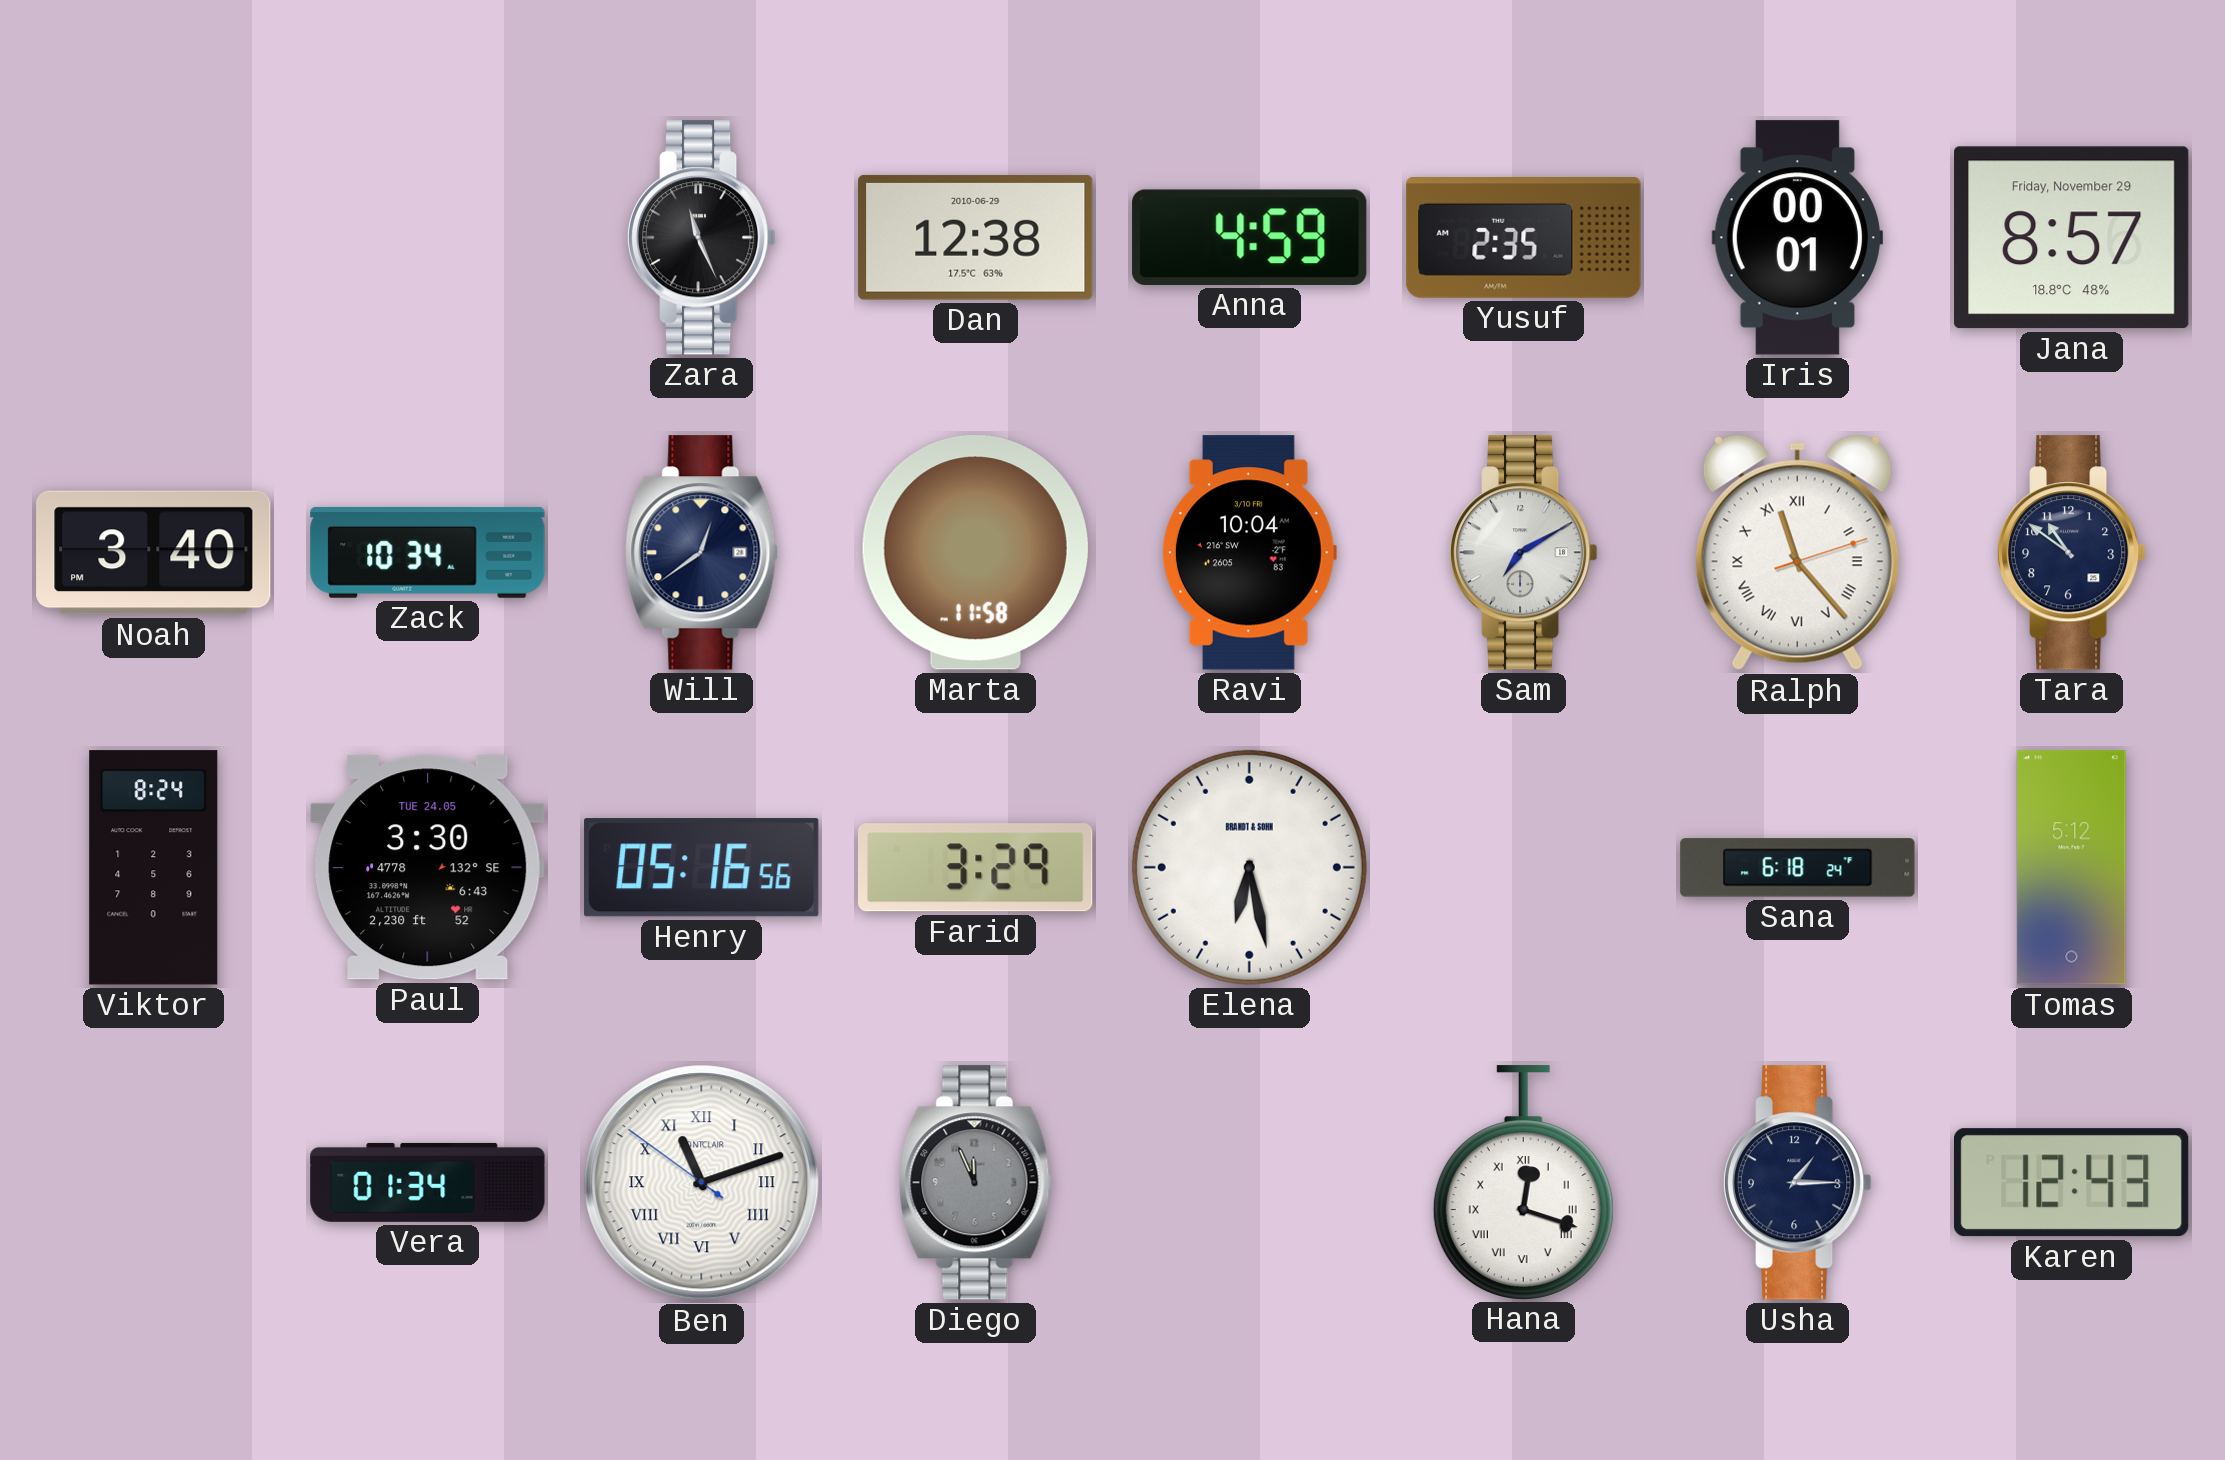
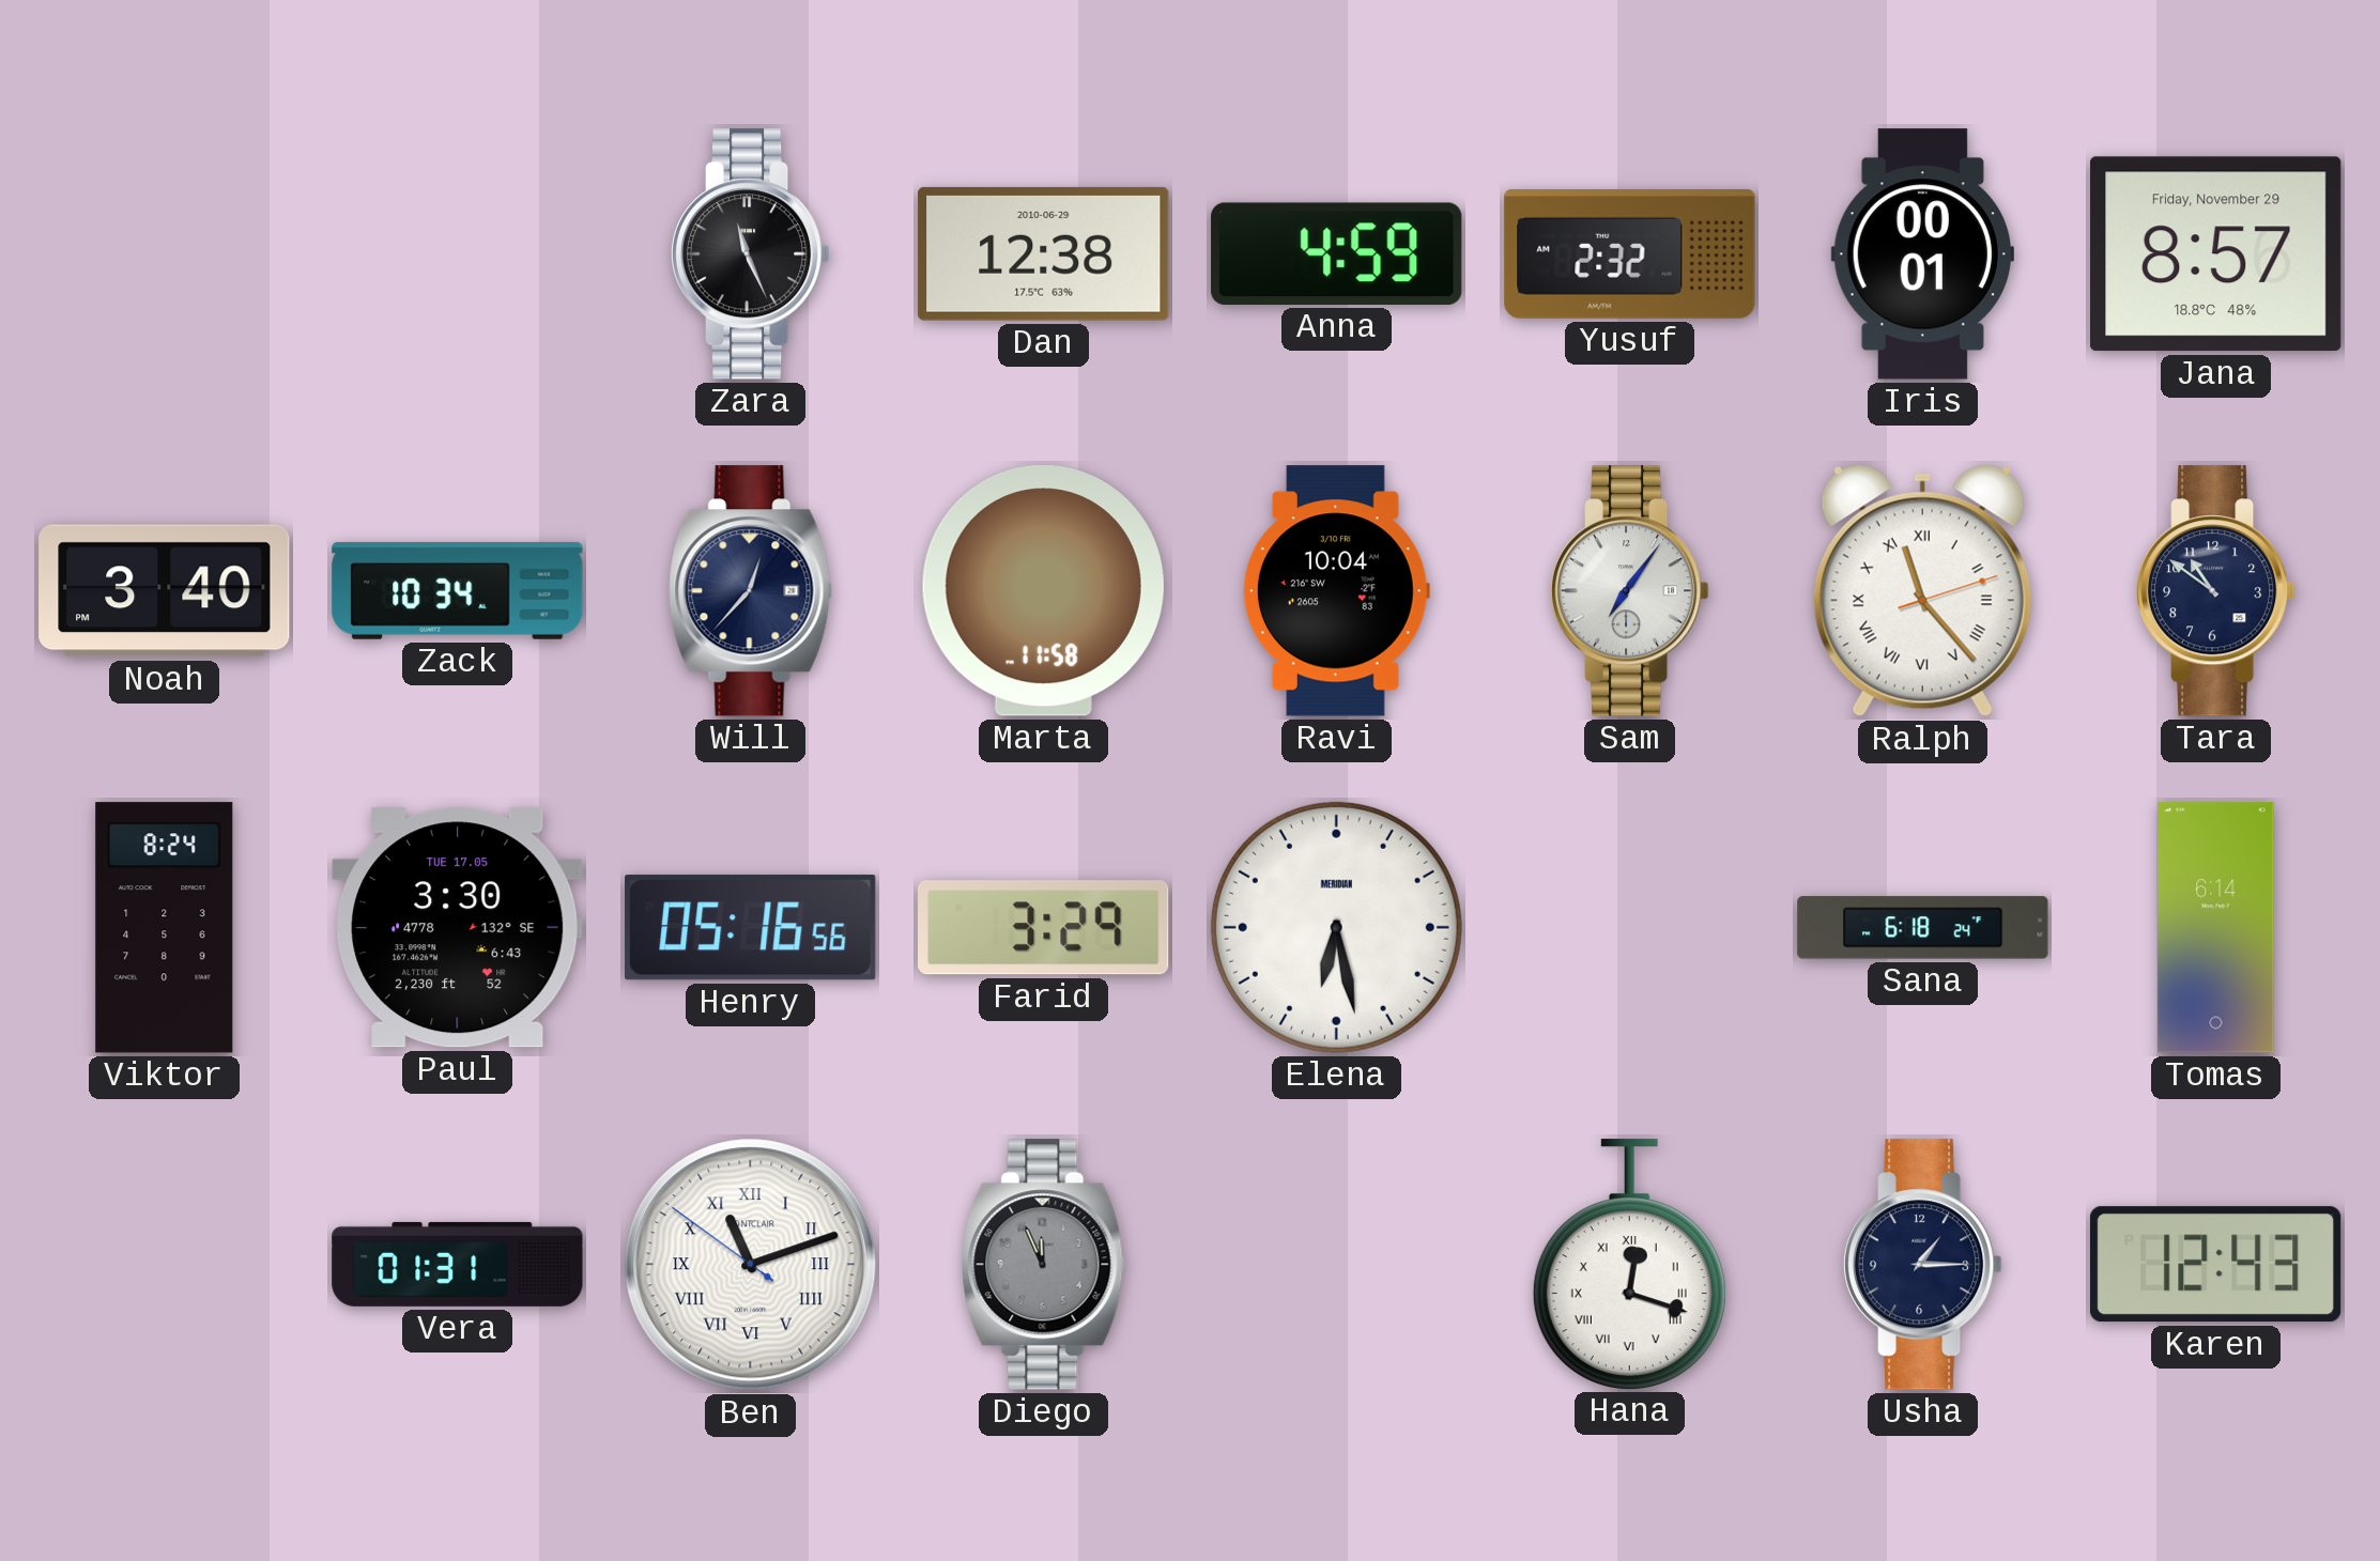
Yusuf: 2:35 -> 2:32 (1630, 254)
Will: 12:39 -> 12:37 (751, 591)
Sam: 7:10 -> 7:06 (1629, 591)
Paul date: TUE 24.05 -> TUE 17.05 (458, 928)
Elena brand: BRANDT & SOHN -> MERIDIAN (1336, 927)
Tomas: 5:12 -> 6:14 (2216, 928)
Vera: 01:34 -> 01:31 (458, 1264)
